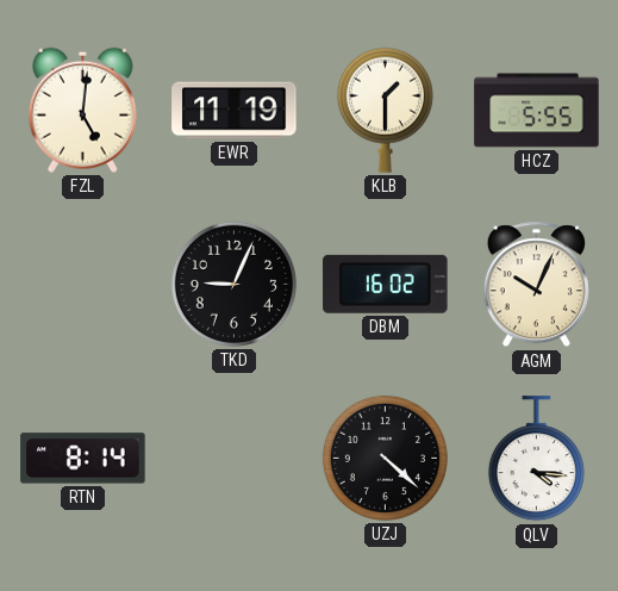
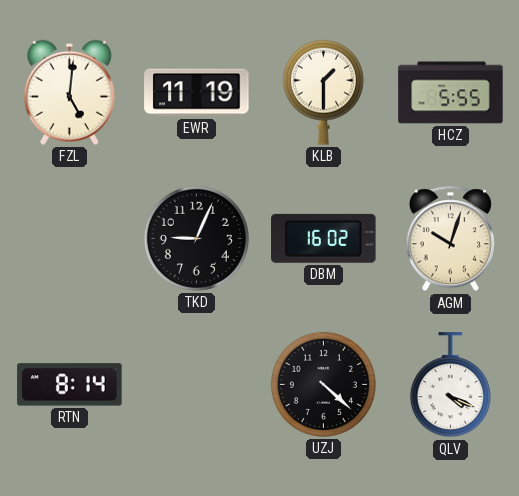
AGM: 10:04 -> 10:03 (450, 239)
QLV: 4:16 -> 4:19 (450, 385)
